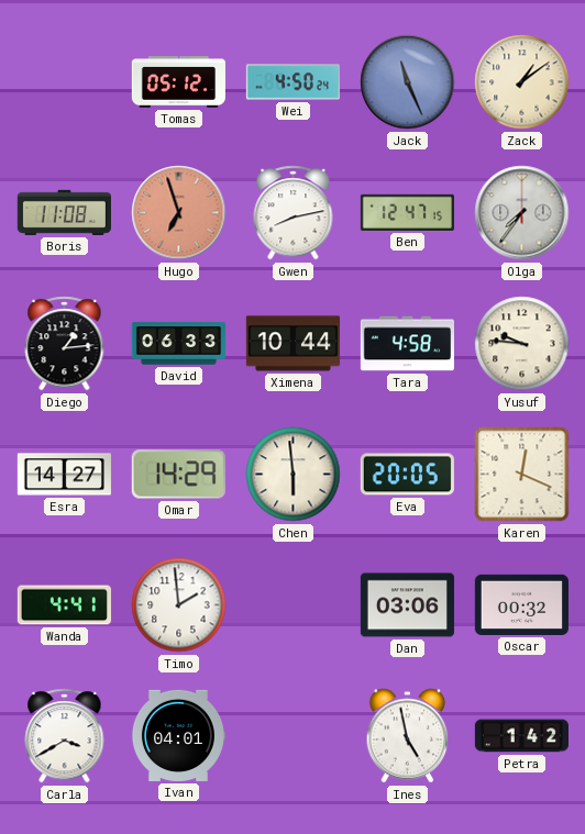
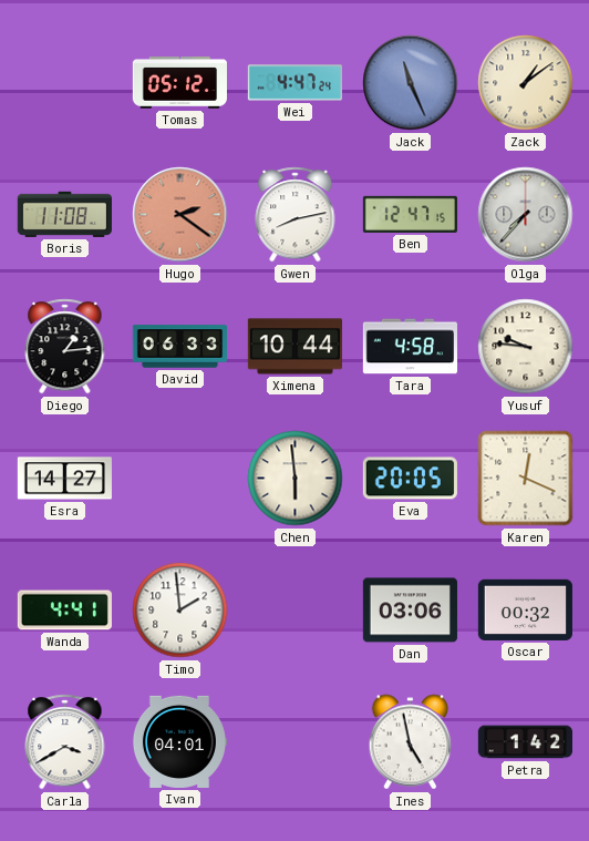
Wei: 4:50 -> 4:47 (294, 83)
Hugo: 6:57 -> 2:21 (180, 215)
Olga: 7:36 -> 7:37 (526, 215)
Omar: 14:29 -> none (178, 475)
